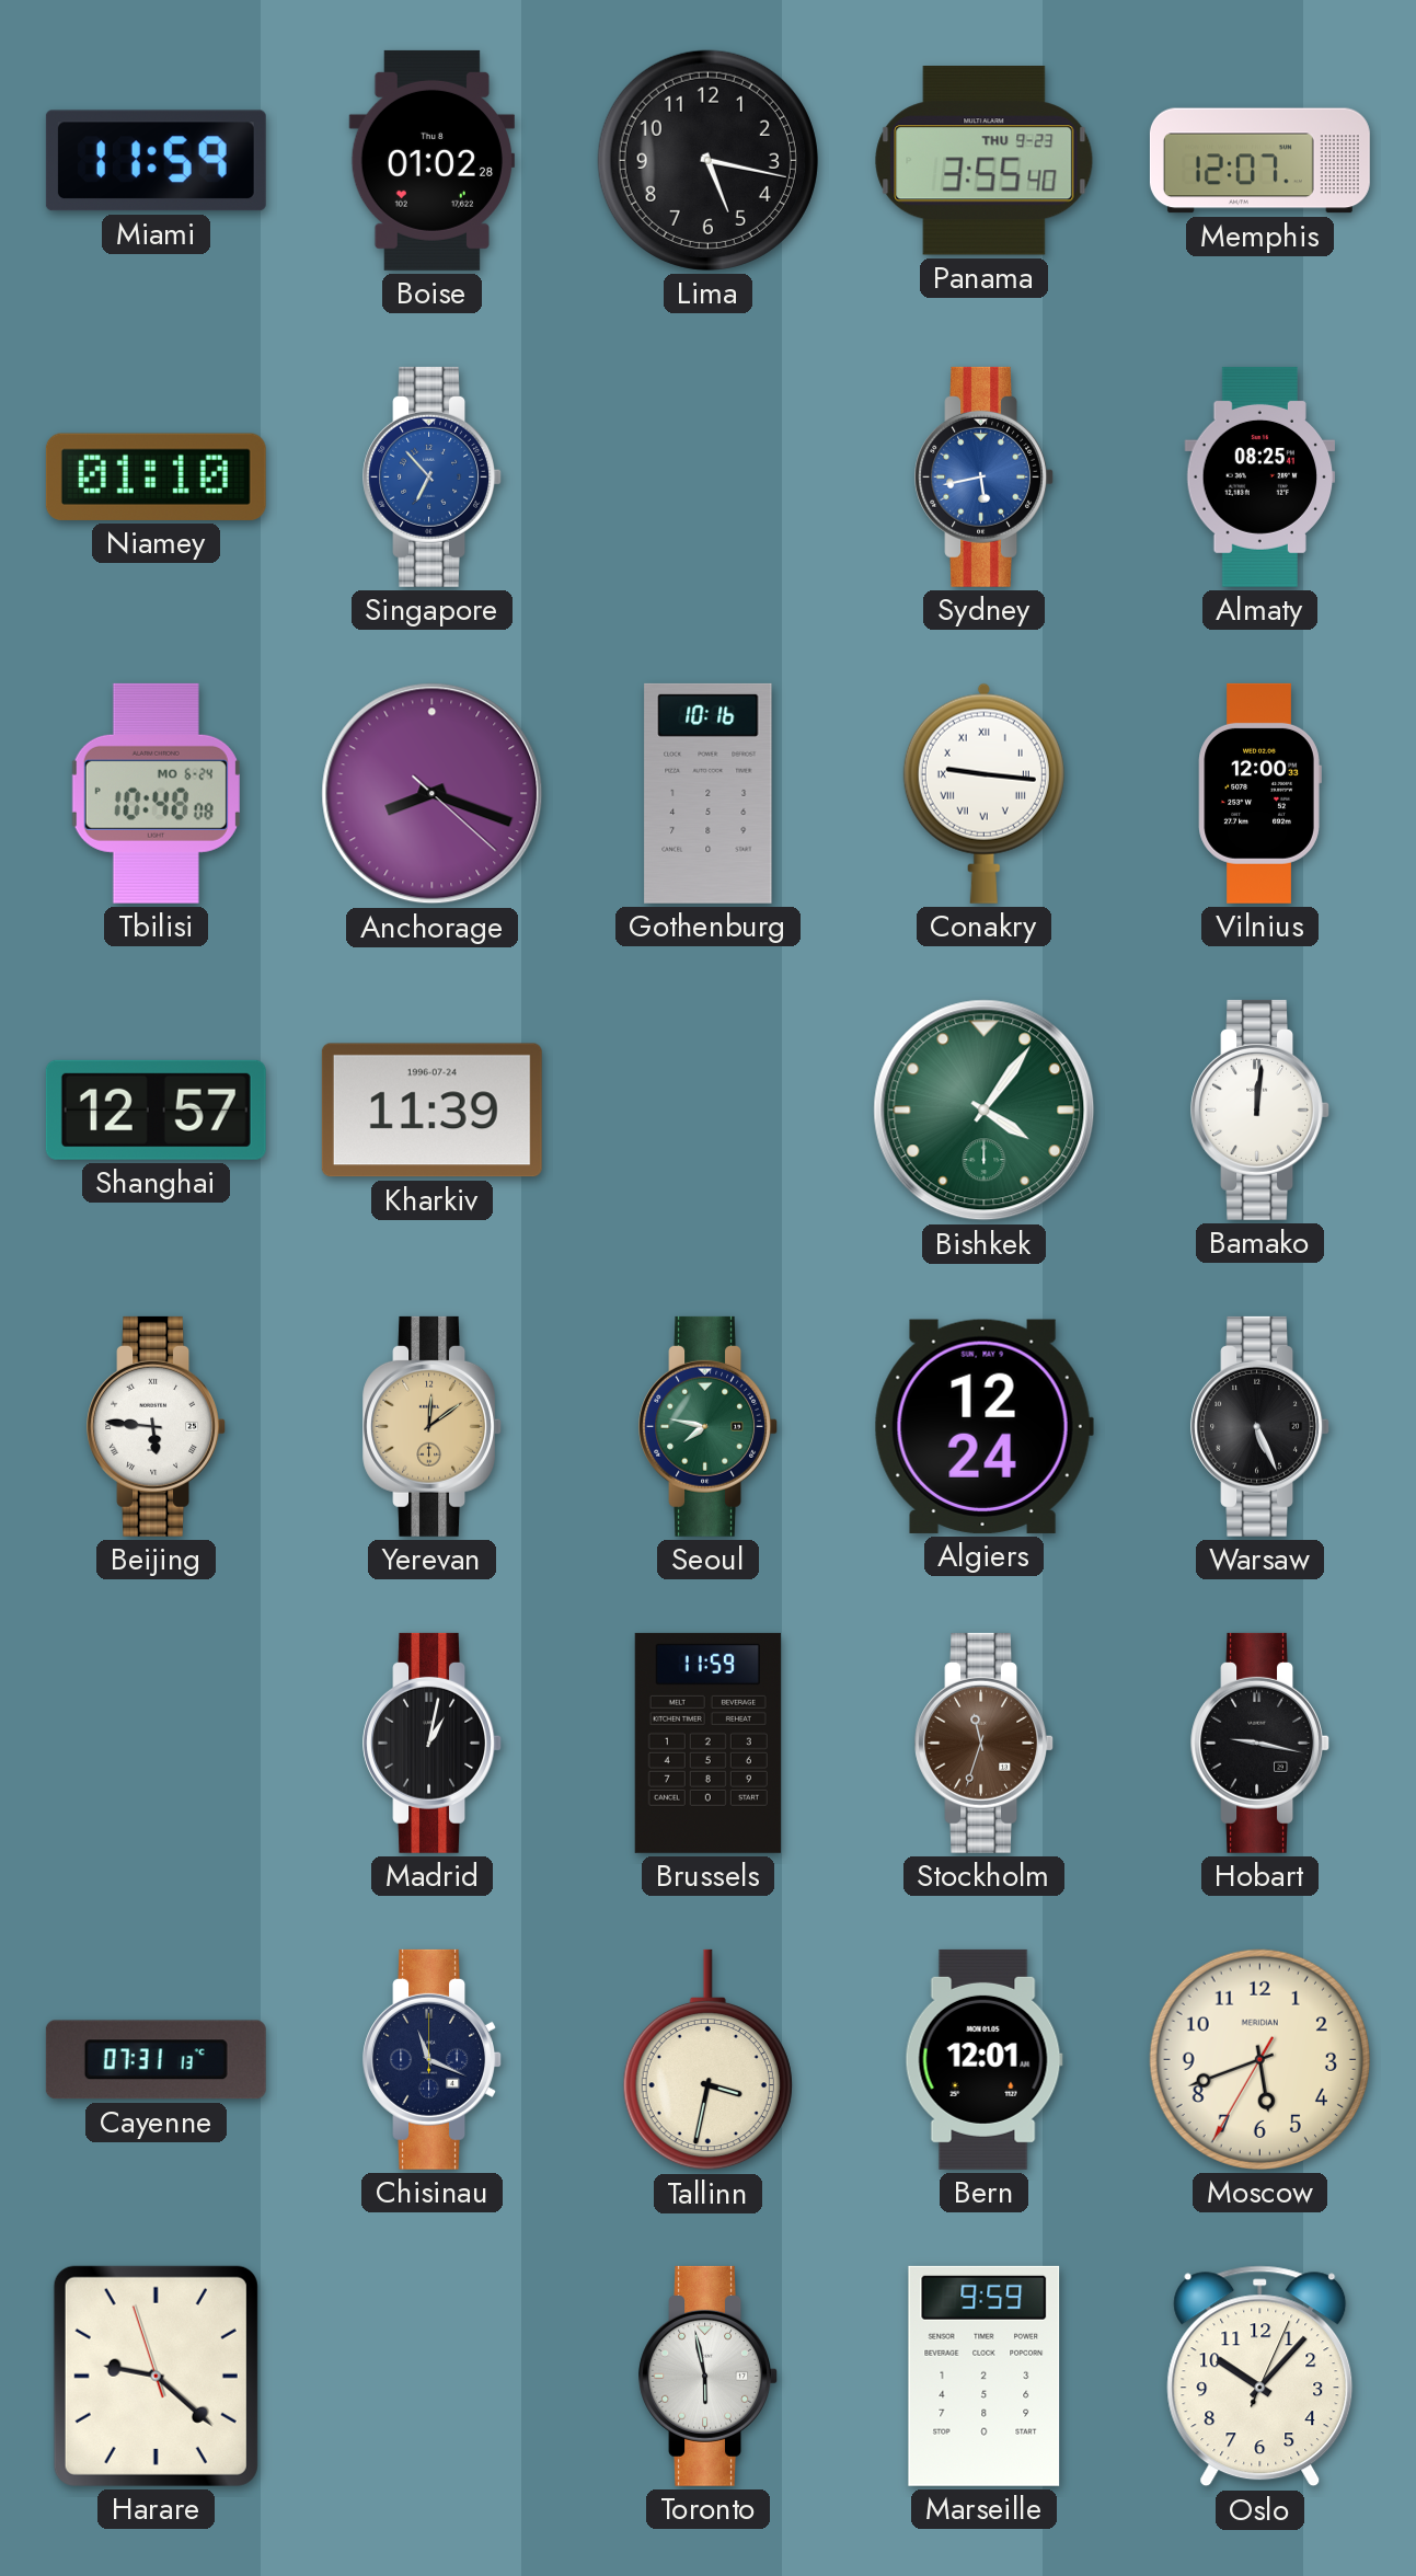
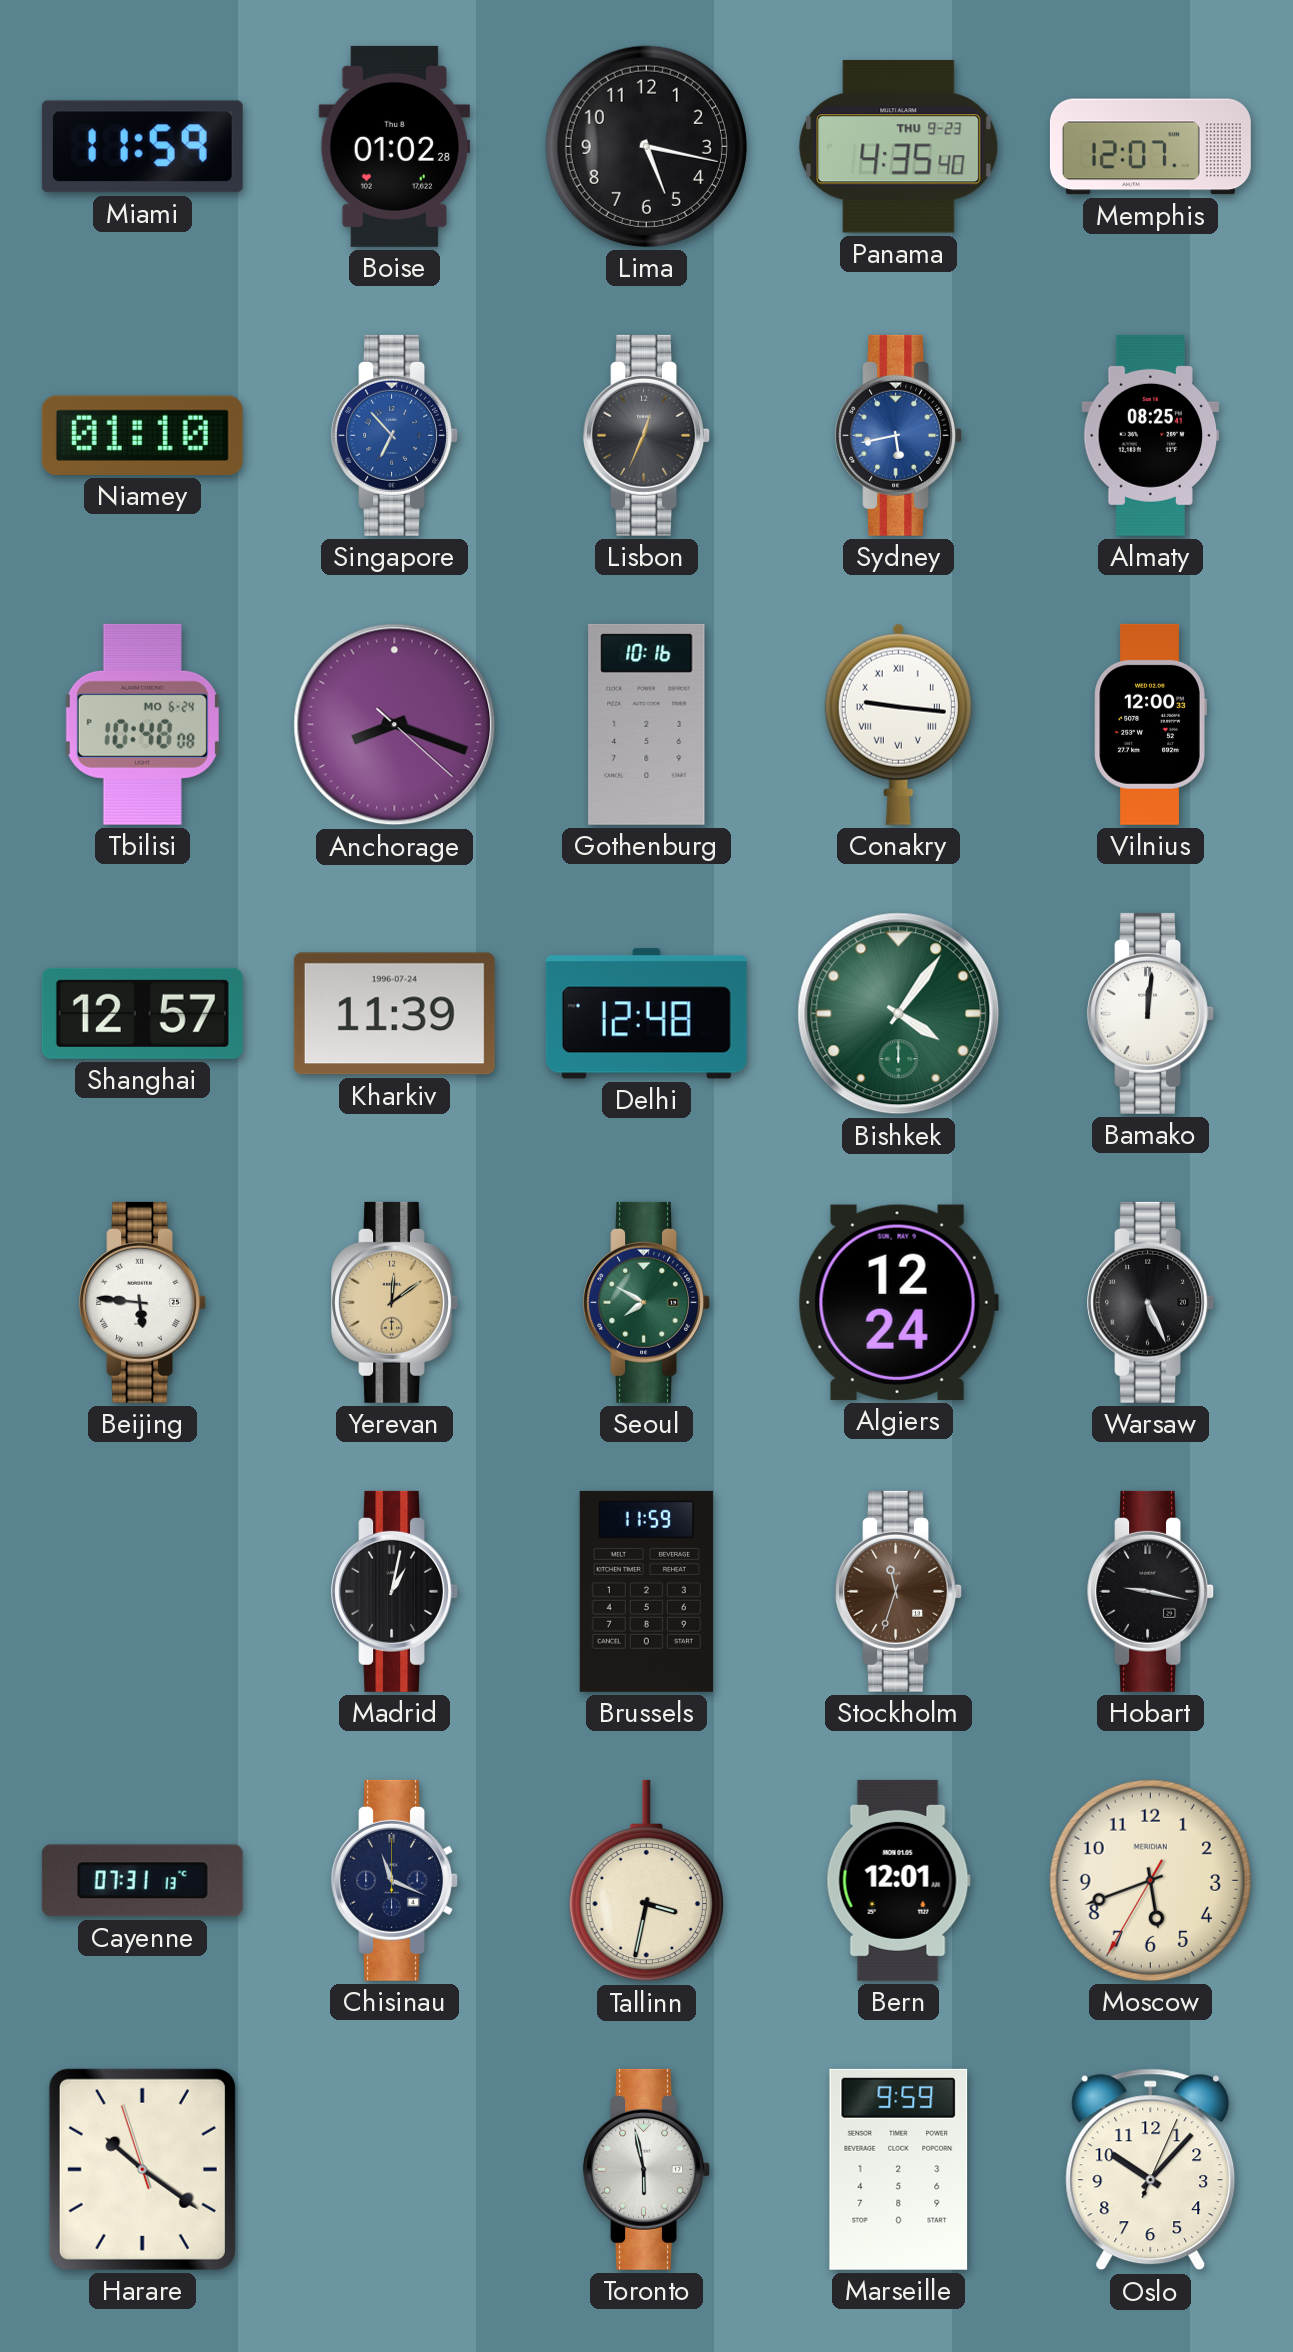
Panama: 3:55 -> 4:35 (899, 147)
Lisbon: none -> 12:34 (646, 435)
Delhi: none -> 12:48 (646, 1014)
Seoul: 7:47 -> 7:50 (646, 1302)
Harare: 9:21 -> 10:20 (142, 2169)
